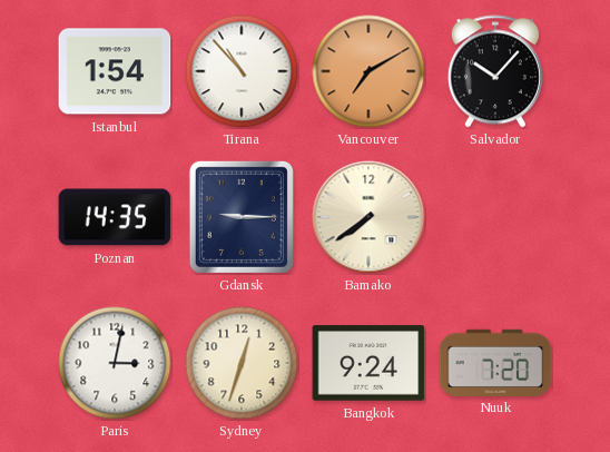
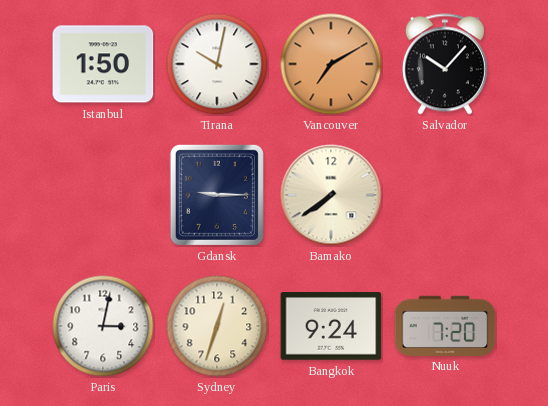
Istanbul: 1:54 -> 1:50 (103, 64)
Tirana: 10:53 -> 10:02 (217, 64)
Poznan: 14:35 -> none (115, 217)
